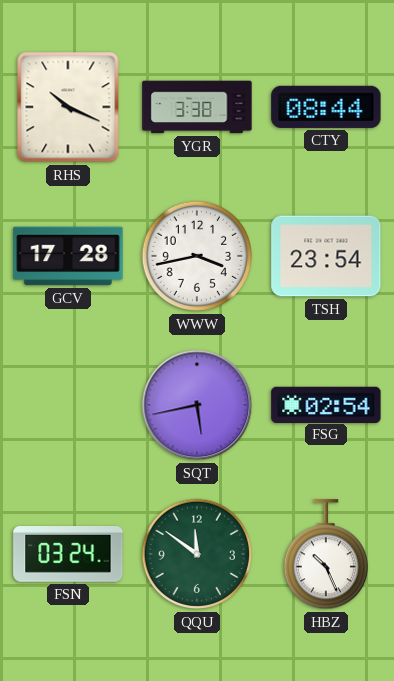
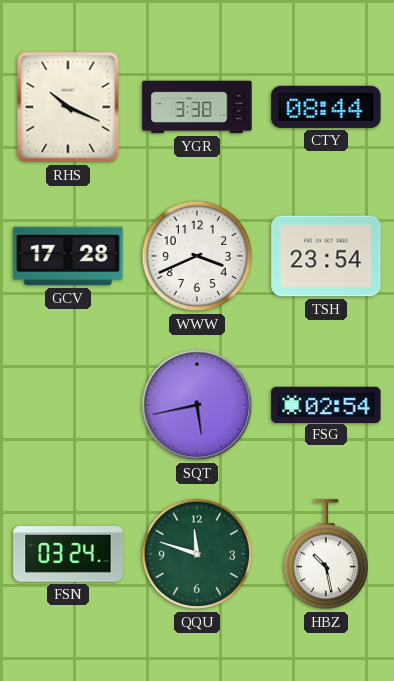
WWW: 3:43 -> 3:41 (197, 256)
QQU: 11:51 -> 11:48 (197, 554)
HBZ: 10:26 -> 10:28 (326, 555)
